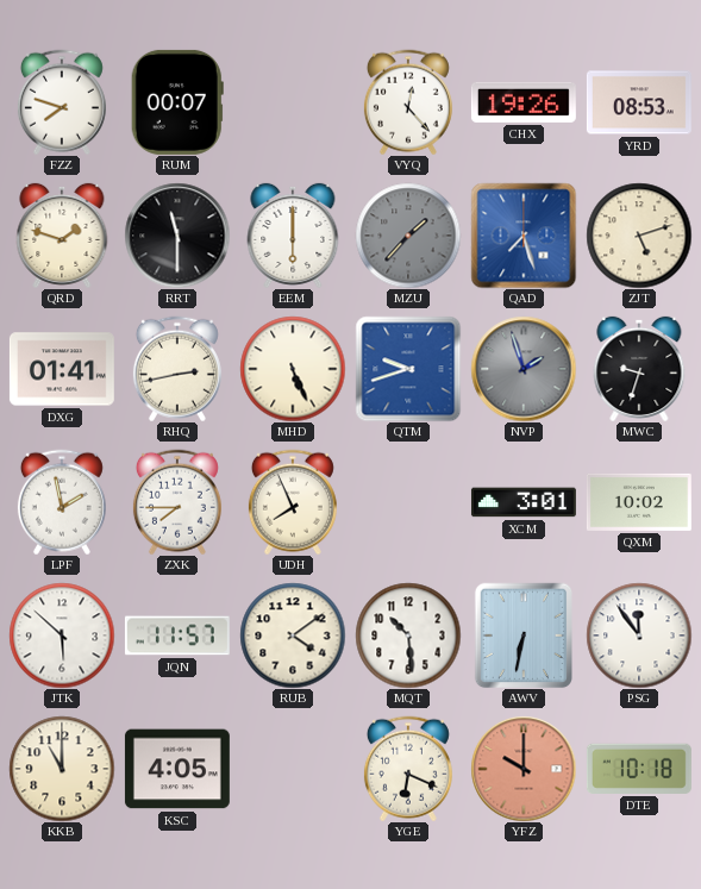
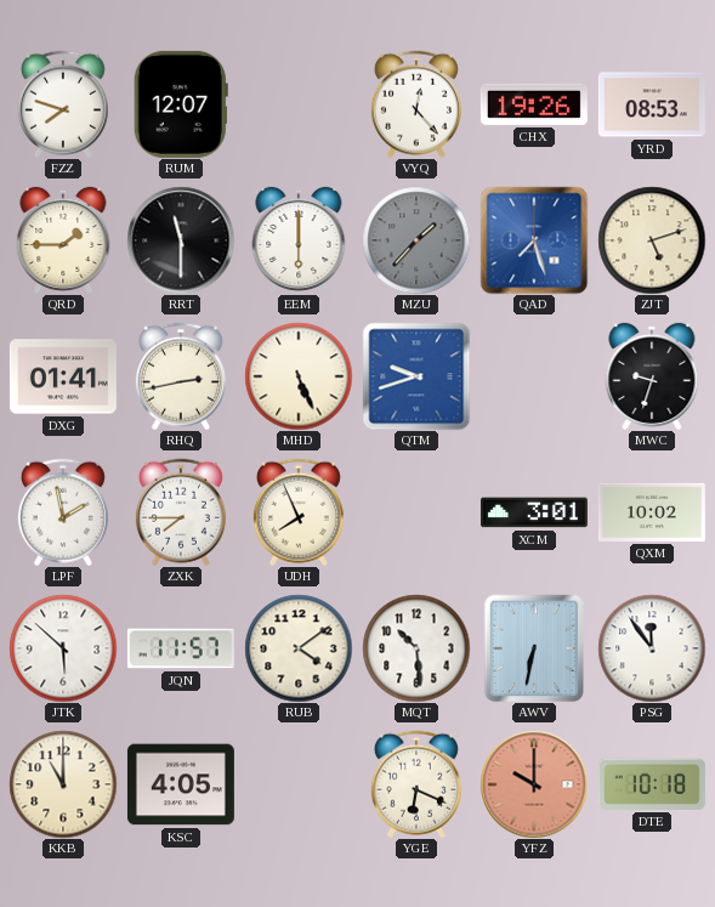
RUM: 00:07 -> 12:07 (181, 104)
QRD: 1:48 -> 1:45 (63, 240)
NVP: 1:57 -> none (524, 369)
